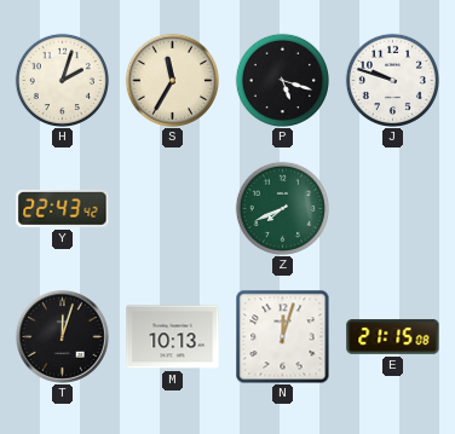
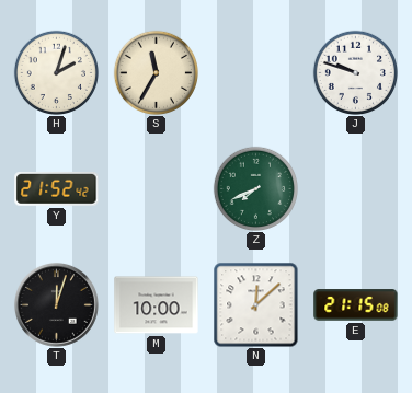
P: 5:18 -> none (282, 80)
Y: 22:43 -> 21:52 (57, 188)
M: 10:13 -> 10:00 (157, 305)
N: 12:03 -> 12:08 (255, 304)
